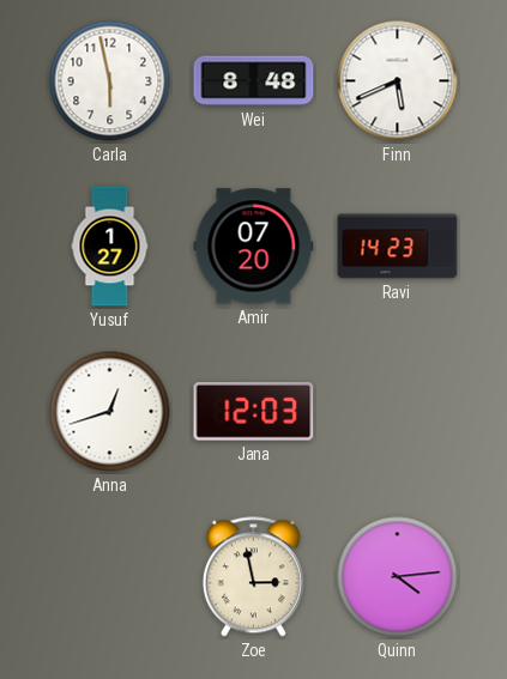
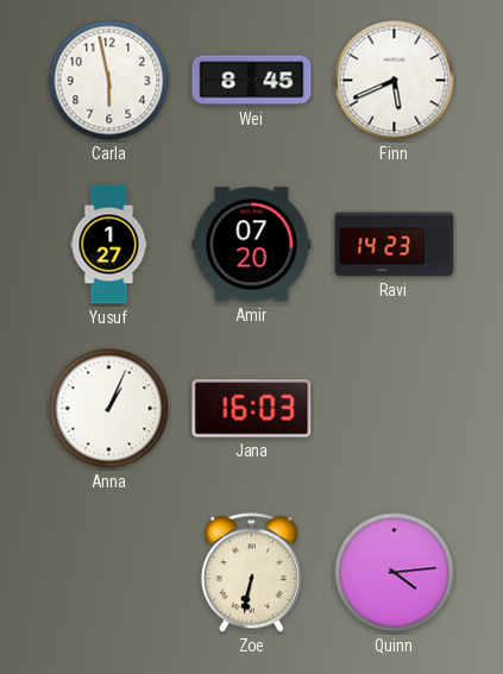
Wei: 8:48 -> 8:45 (252, 81)
Anna: 12:42 -> 1:04 (109, 409)
Jana: 12:03 -> 16:03 (252, 409)
Zoe: 2:58 -> 6:32 (251, 573)
